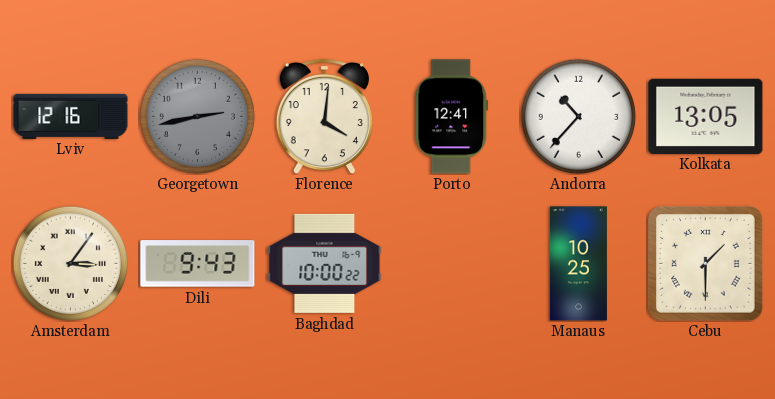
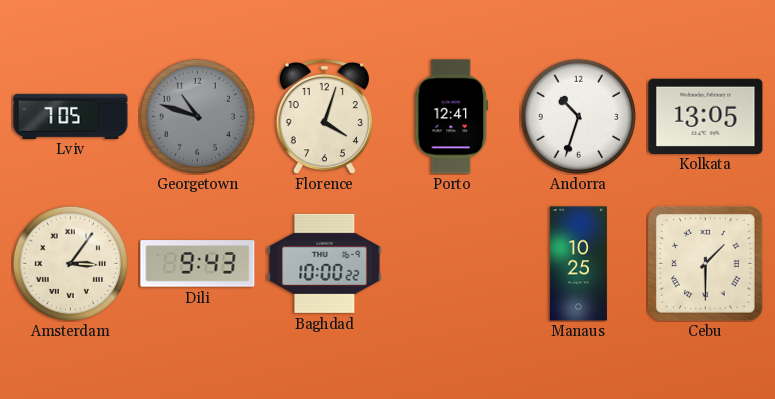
Lviv: 12:16 -> 7:05 (71, 116)
Georgetown: 2:43 -> 10:48 (197, 116)
Florence: 4:01 -> 4:03 (324, 116)
Andorra: 10:37 -> 10:33 (578, 116)
